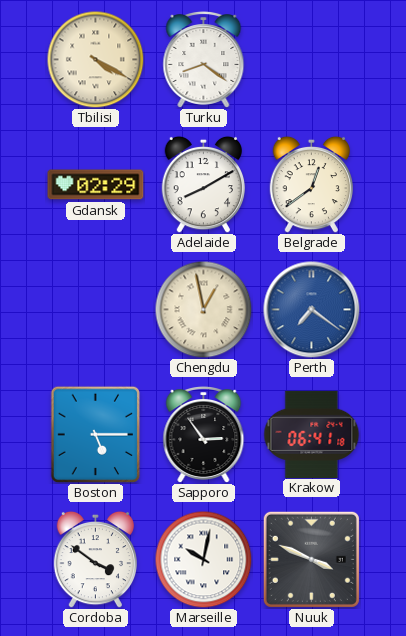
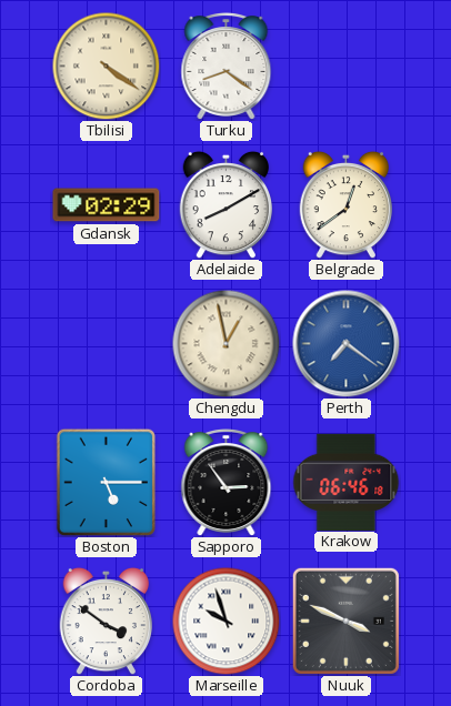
Tbilisi: 4:20 -> 4:21 (106, 65)
Krakow: 06:41 -> 06:46 (347, 482)
Marseille: 10:02 -> 9:57 (225, 621)
